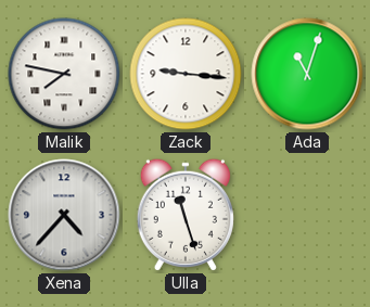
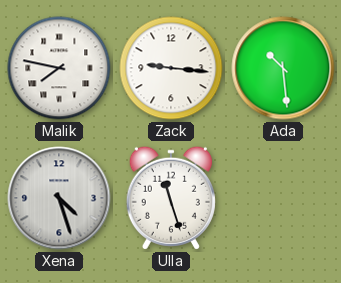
Ada: 11:03 -> 10:29 (283, 68)
Xena: 4:37 -> 4:27 (59, 198)
